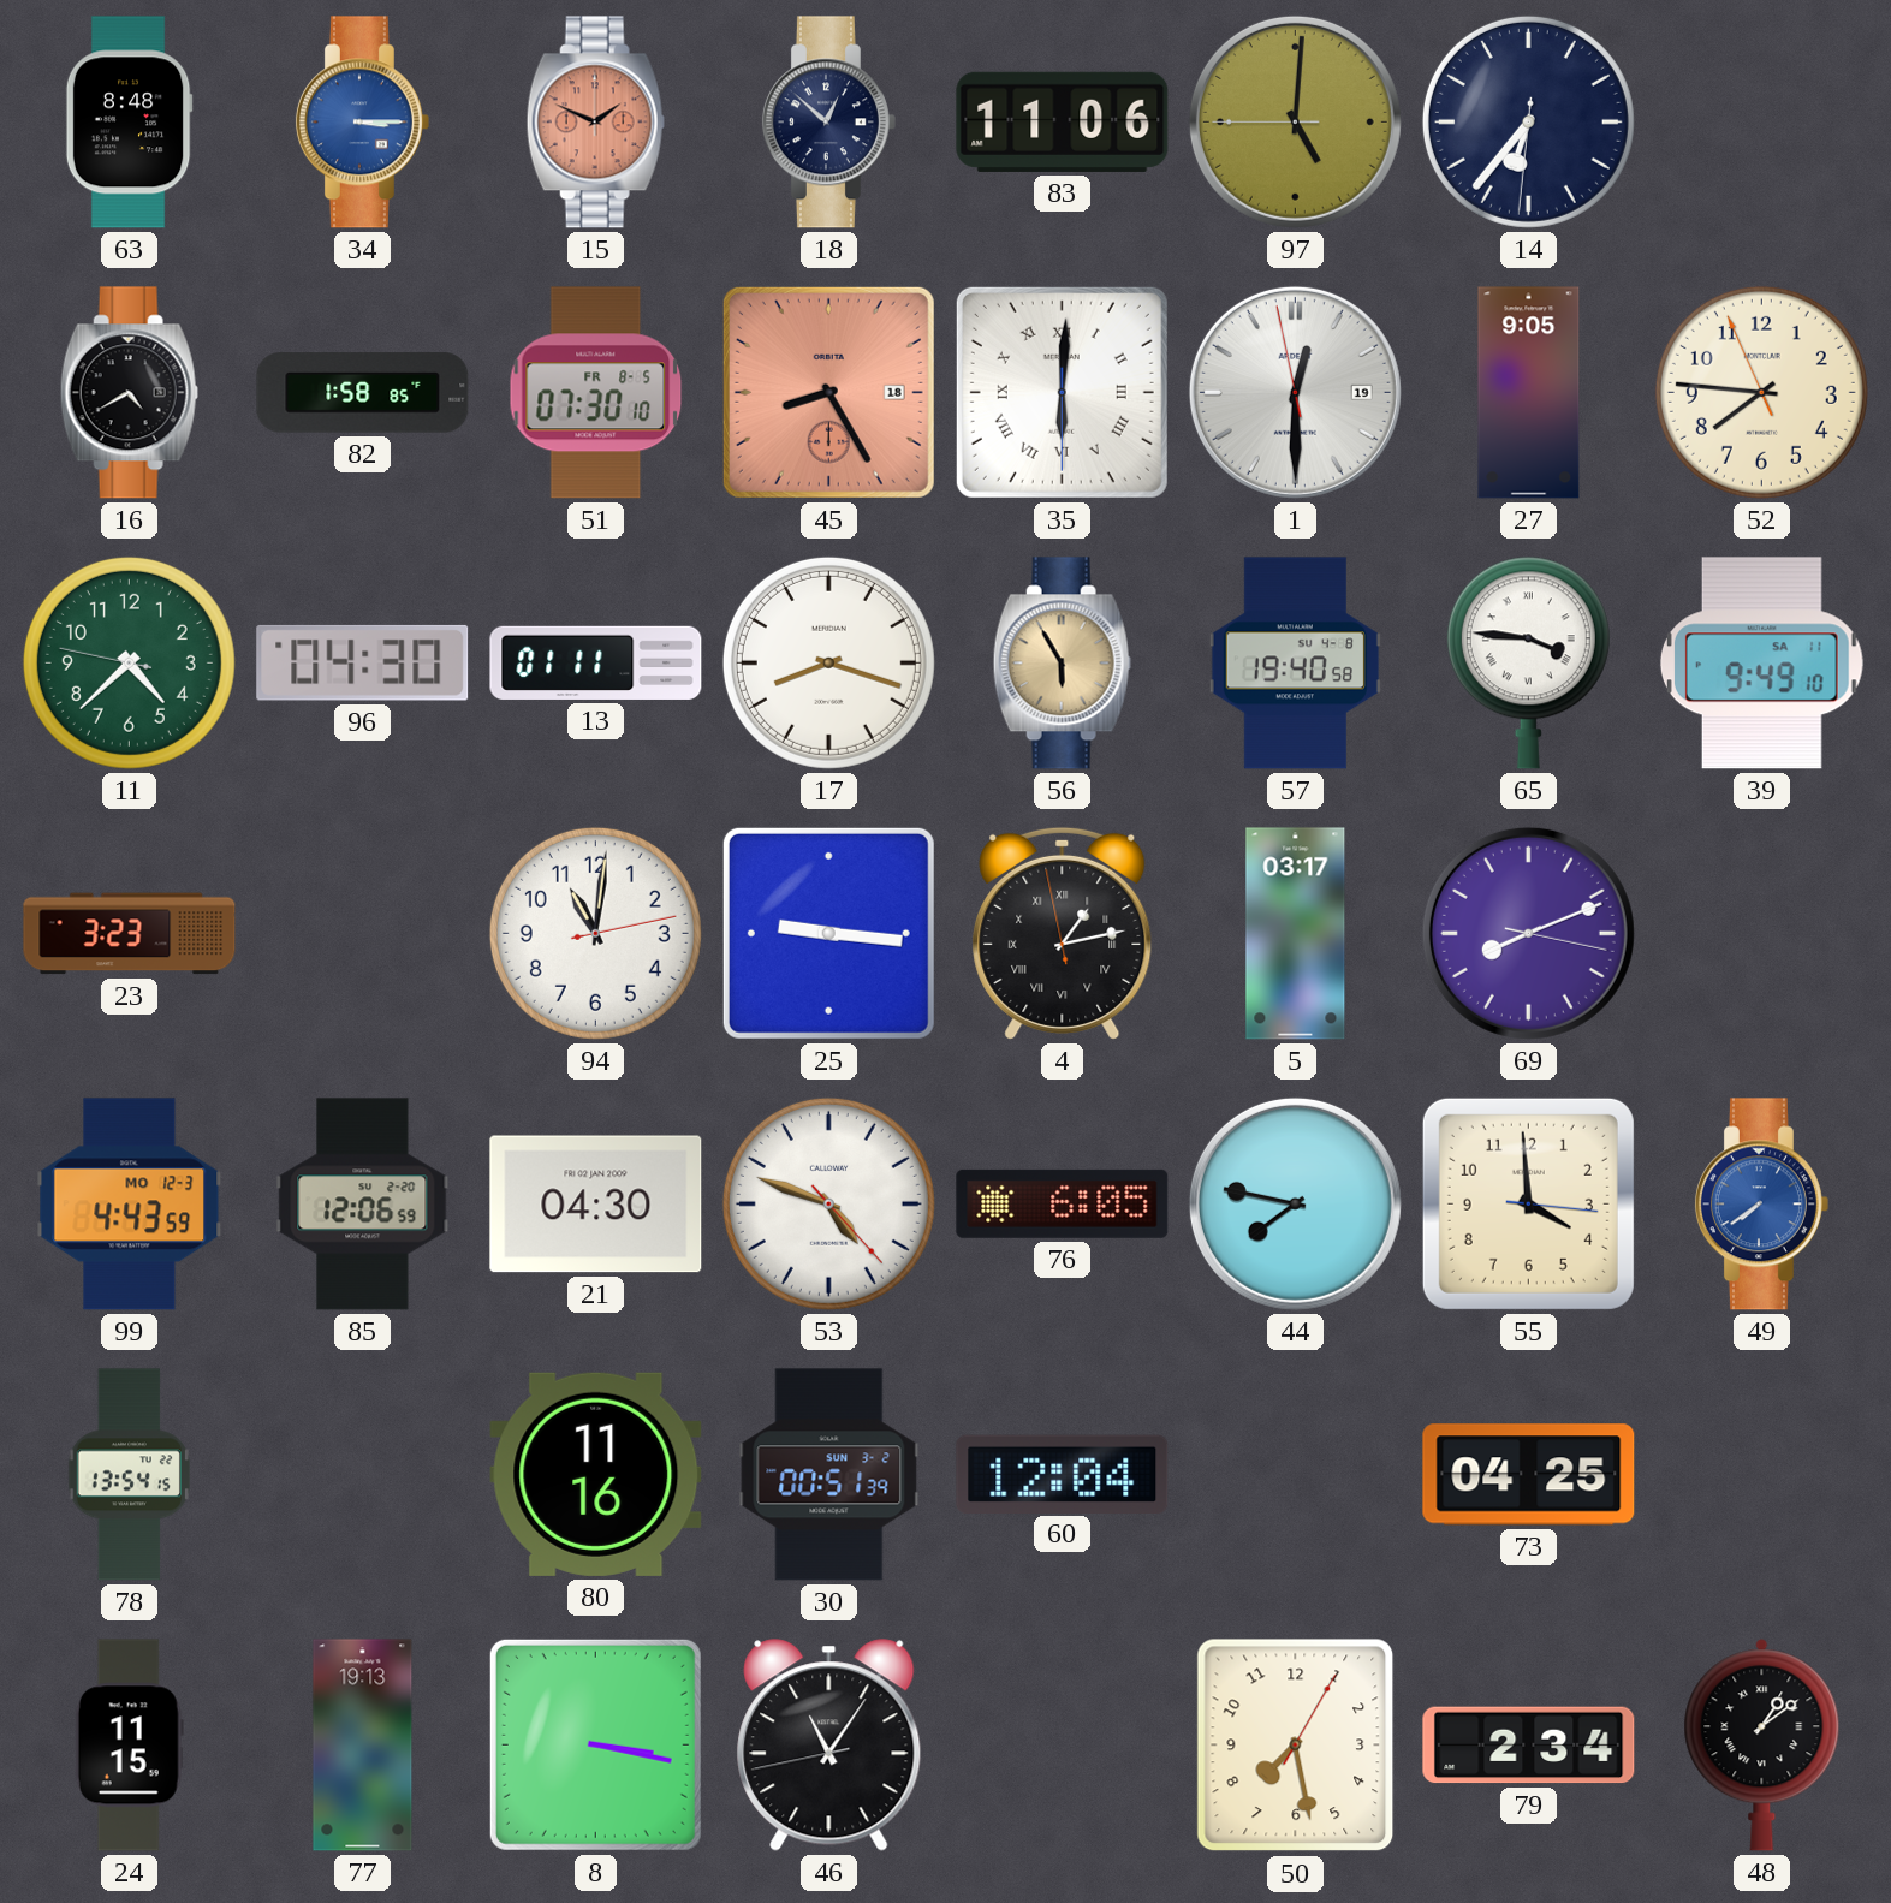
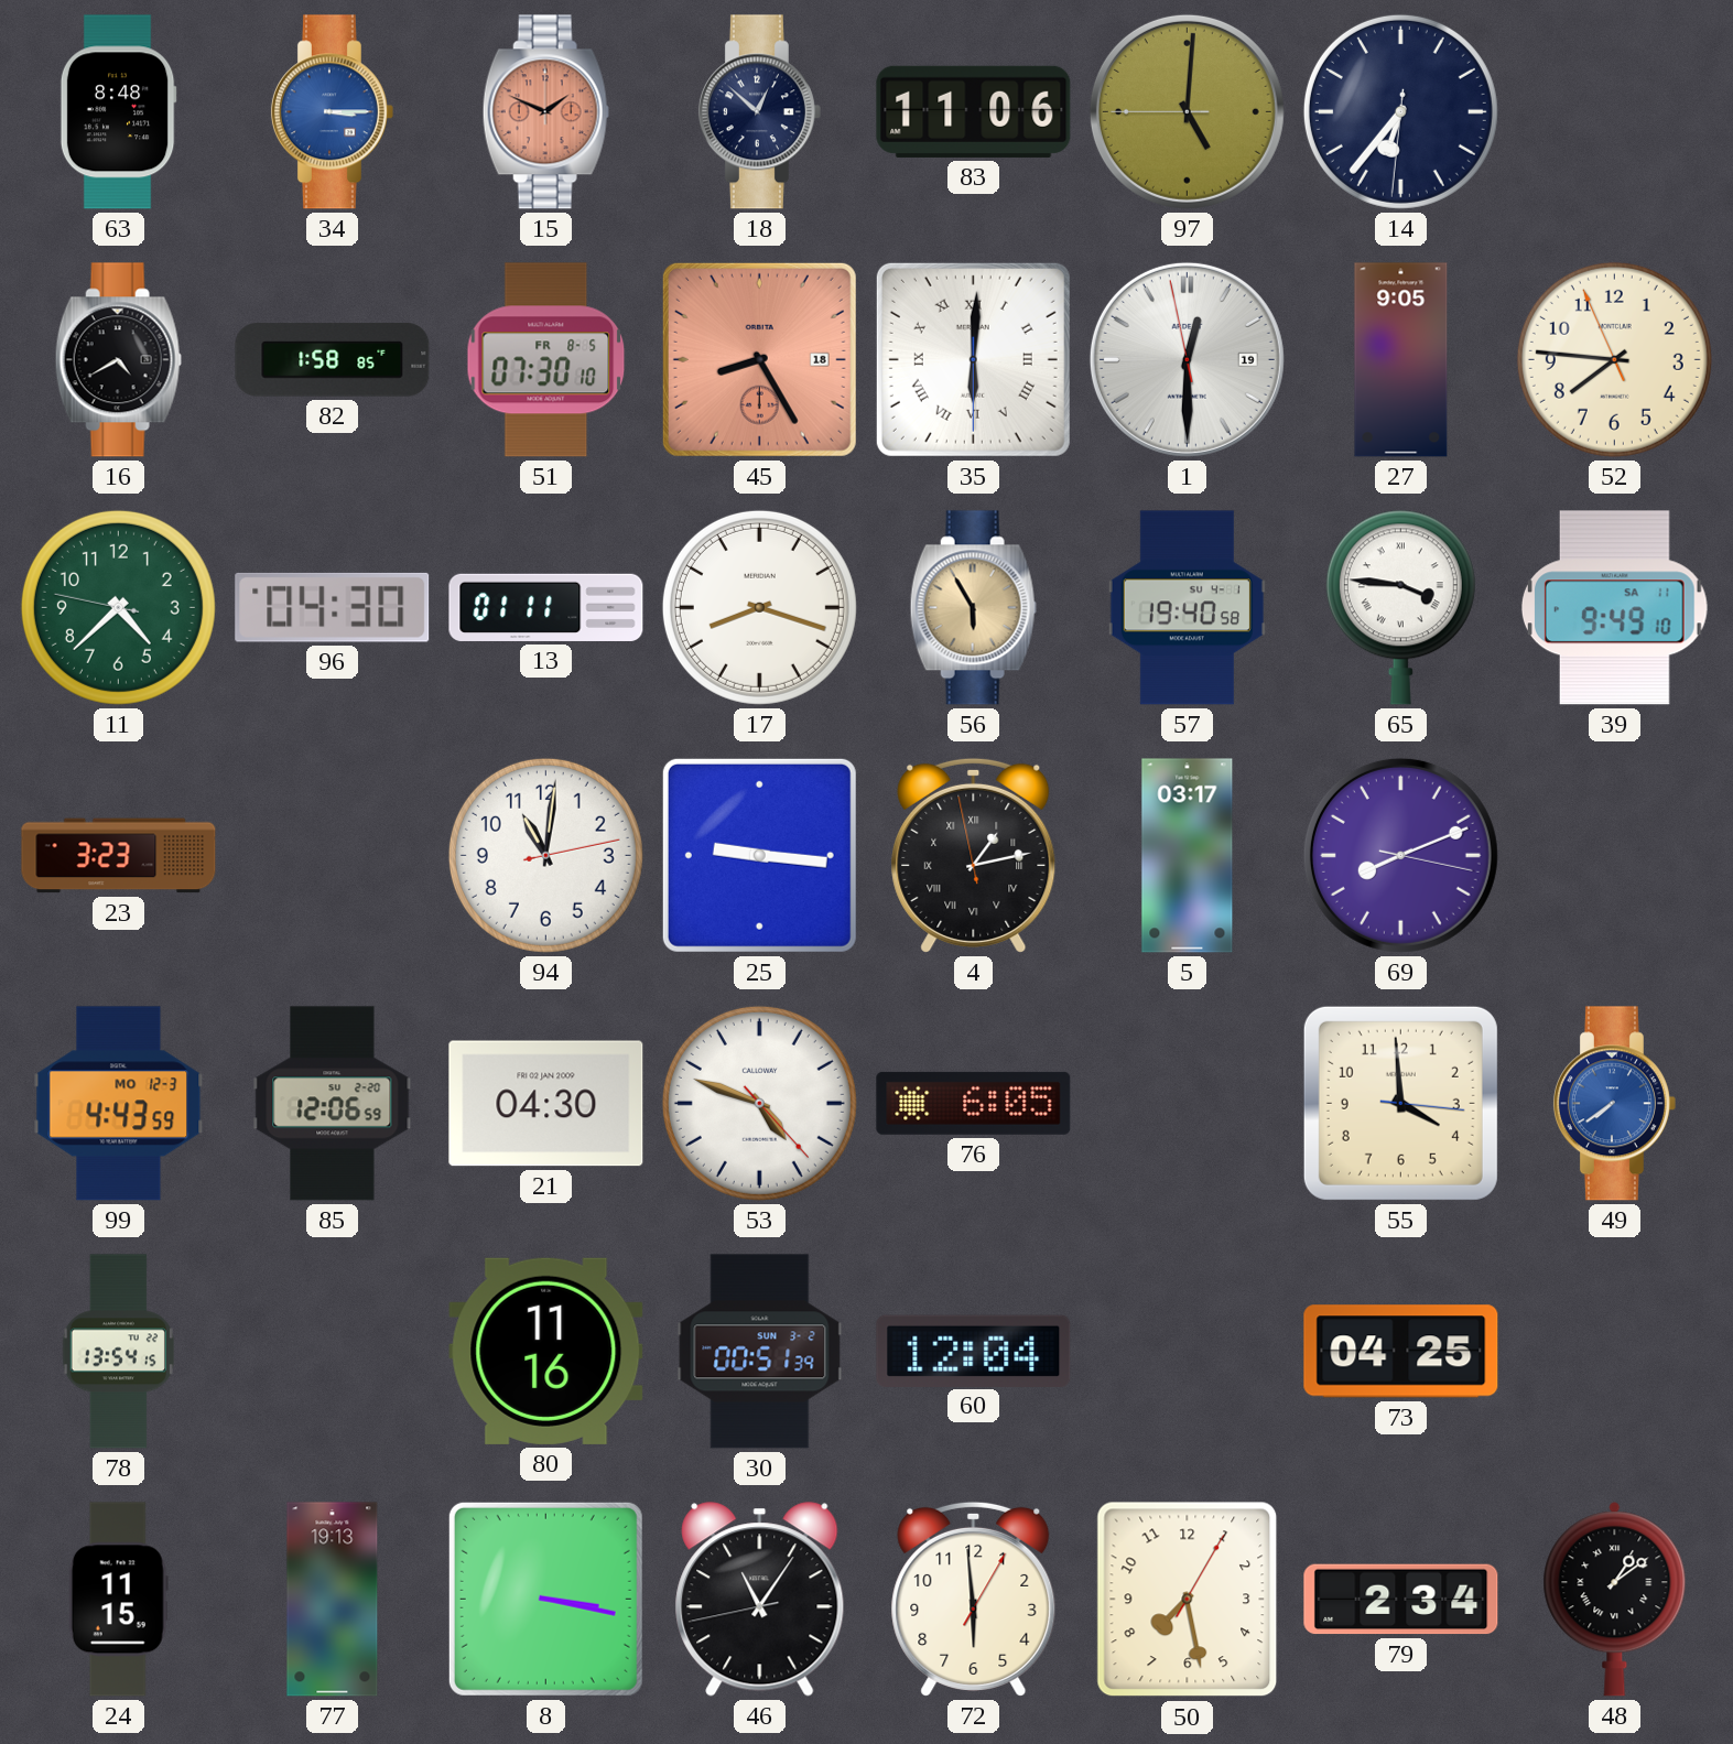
57 date: SU 4-8 -> SU 4-1 (1187, 608)
44: 7:47 -> none (1295, 1203)
72: none -> 5:59 (974, 1599)
